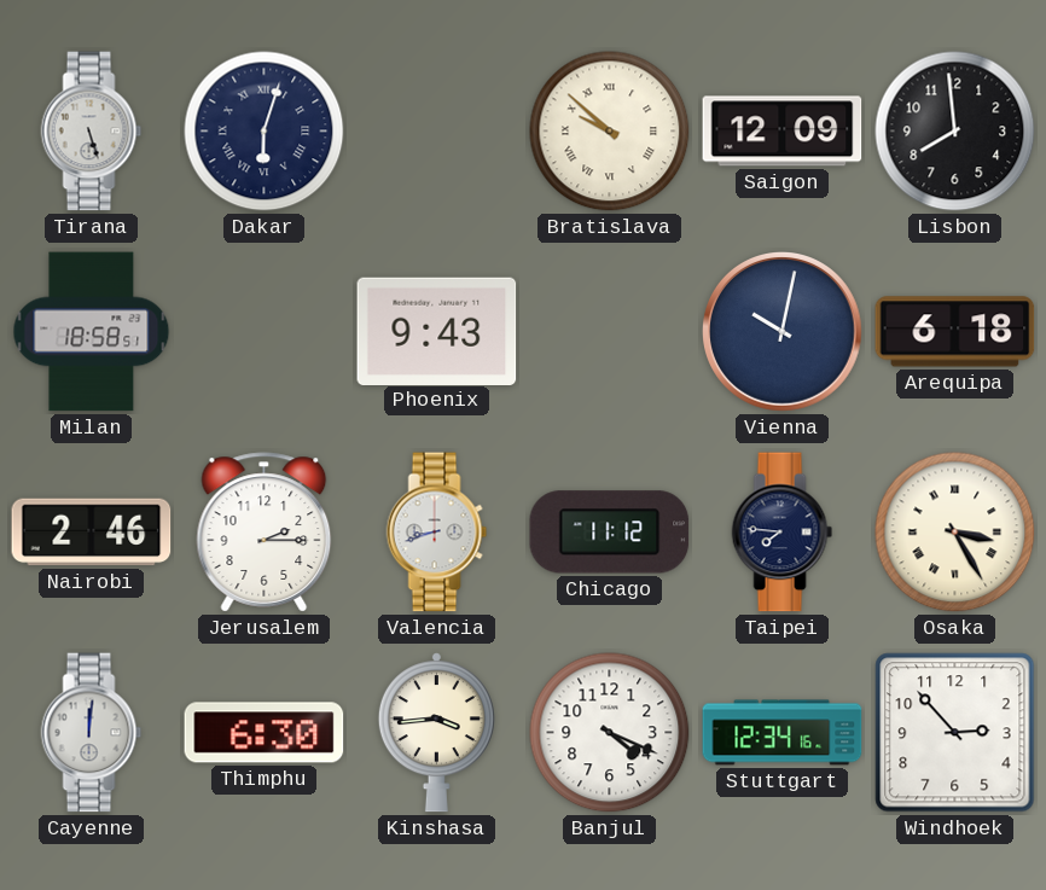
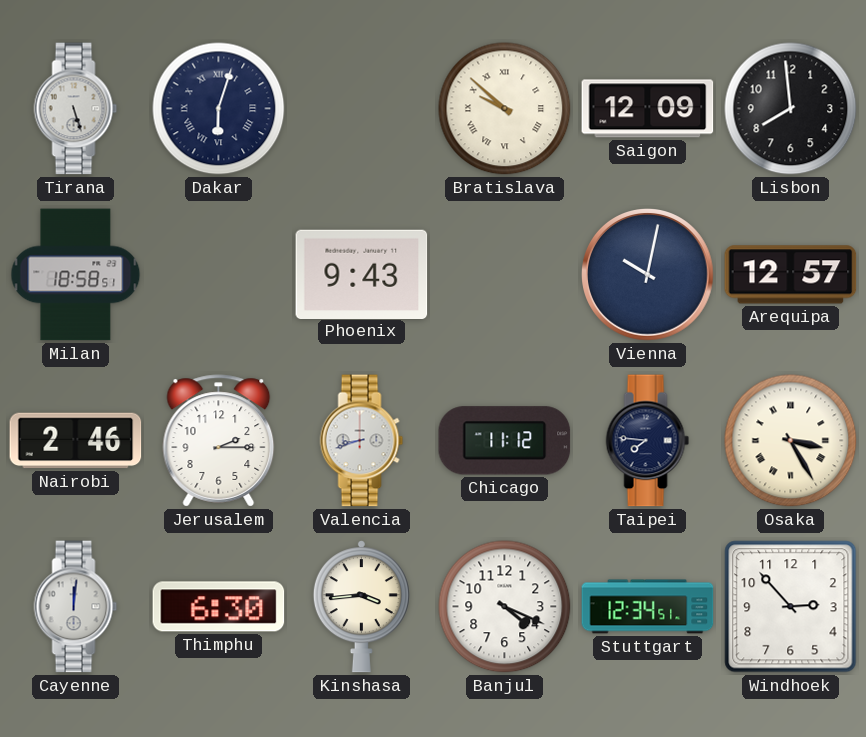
Arequipa: 6:18 -> 12:57 (791, 275)
Stuttgart: 12:34:16 -> 12:34:51 (648, 607)
